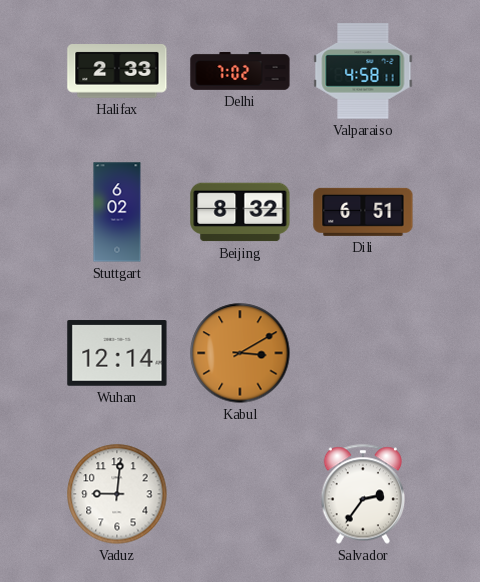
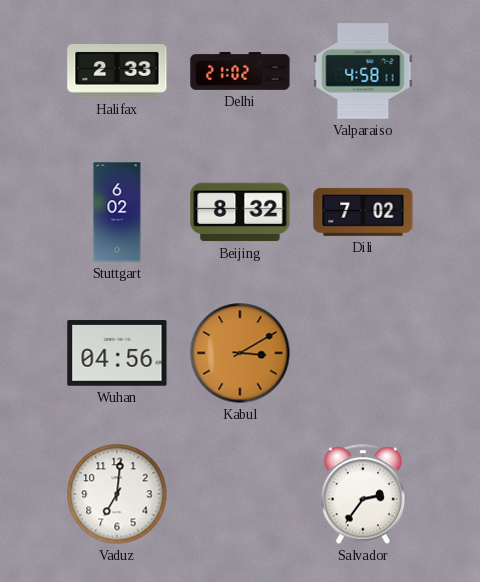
Delhi: 7:02 -> 21:02 (240, 72)
Dili: 6:51 -> 7:02 (363, 212)
Wuhan: 12:14 -> 04:56 (117, 353)
Vaduz: 9:01 -> 7:01 (117, 494)
